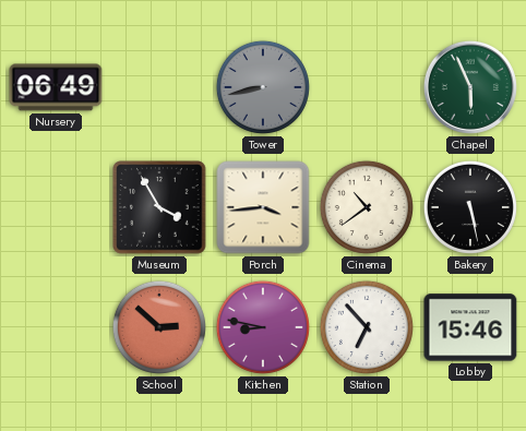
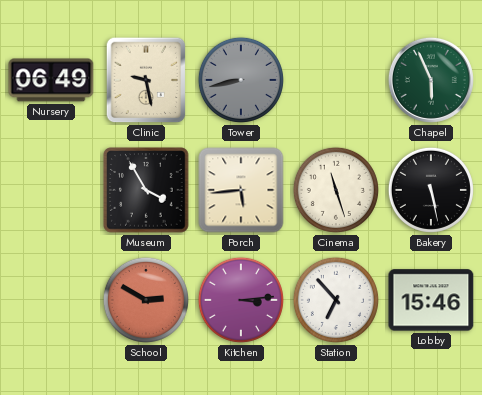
Clinic: none -> 9:28 (146, 80)
Porch: 3:44 -> 5:44 (241, 190)
Cinema: 10:39 -> 11:27 (336, 190)
School: 2:52 -> 2:50 (146, 300)
Kitchen: 8:47 -> 3:14 (241, 300)
